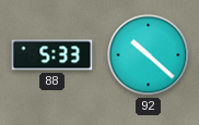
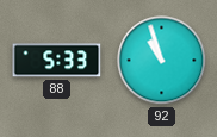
92: 10:22 -> 10:57 (162, 61)
